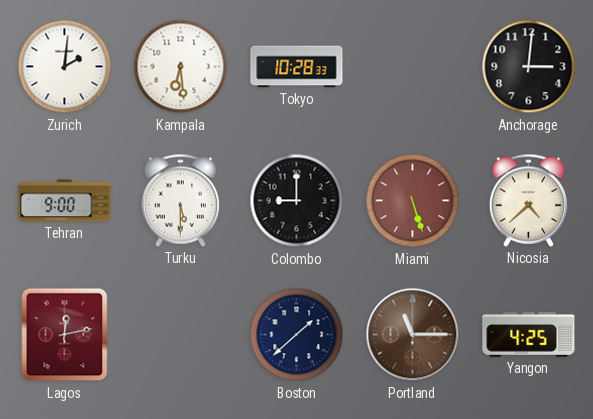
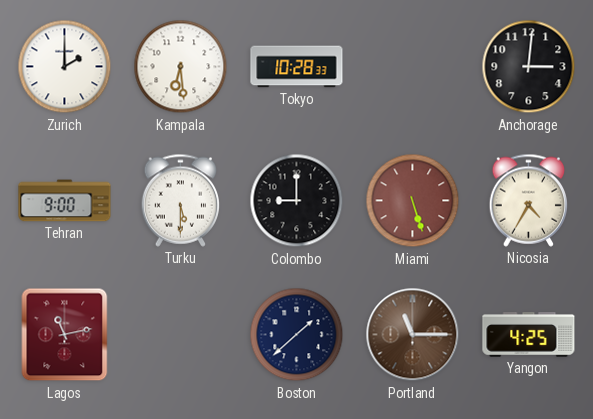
Zurich: 2:01 -> 2:00 (65, 67)
Nicosia: 4:38 -> 4:35 (529, 200)
Lagos: 12:13 -> 11:13 (65, 335)
